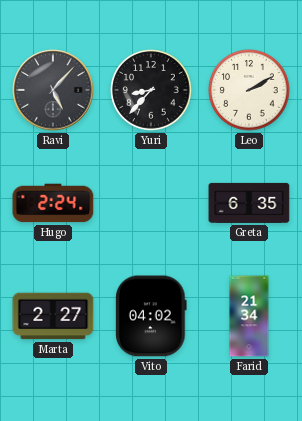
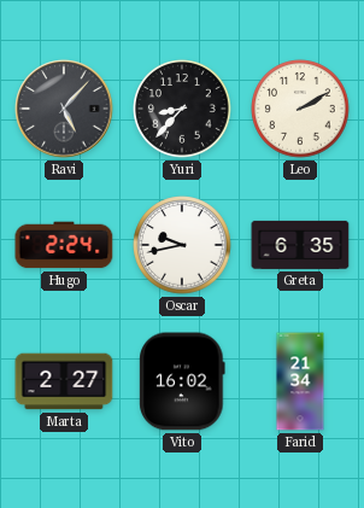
Oscar: none -> 9:43 (182, 245)
Vito: 04:02 -> 16:02 (182, 381)
